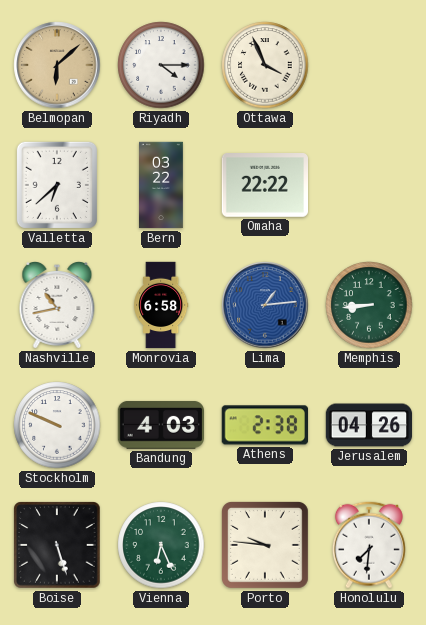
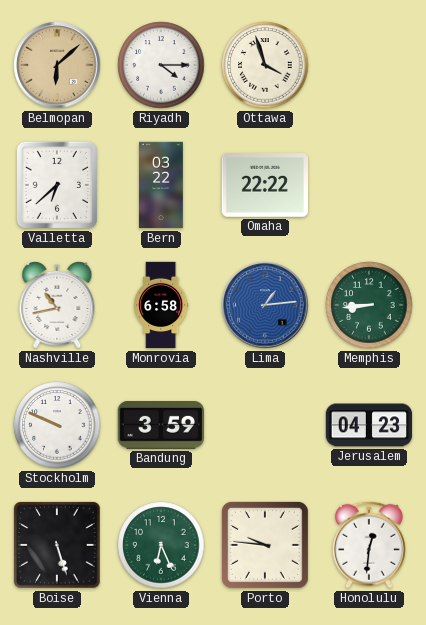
Ottawa: 3:56 -> 3:57 (265, 65)
Bandung: 4:03 -> 3:59 (160, 425)
Athens: 2:38 -> none (264, 425)
Jerusalem: 04:26 -> 04:23 (369, 425)
Honolulu: 7:31 -> 12:31 (369, 545)
